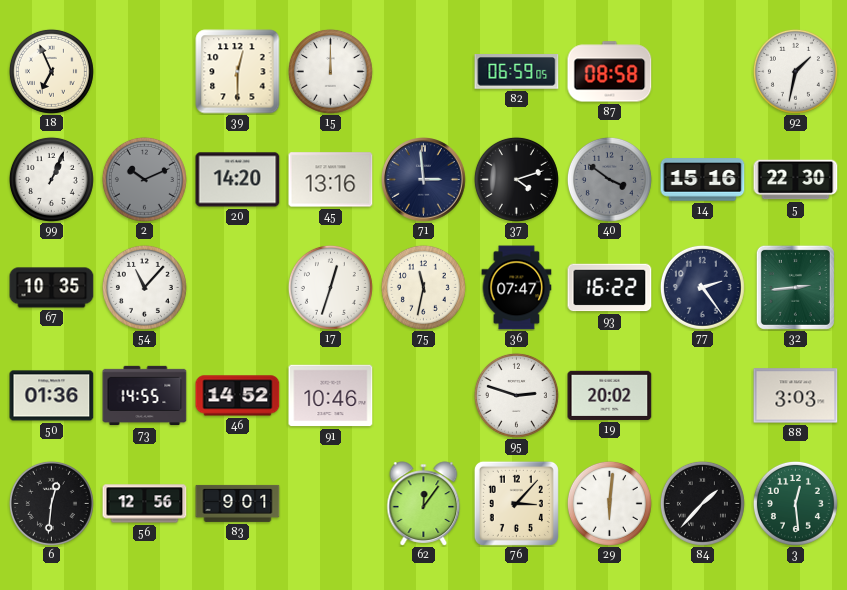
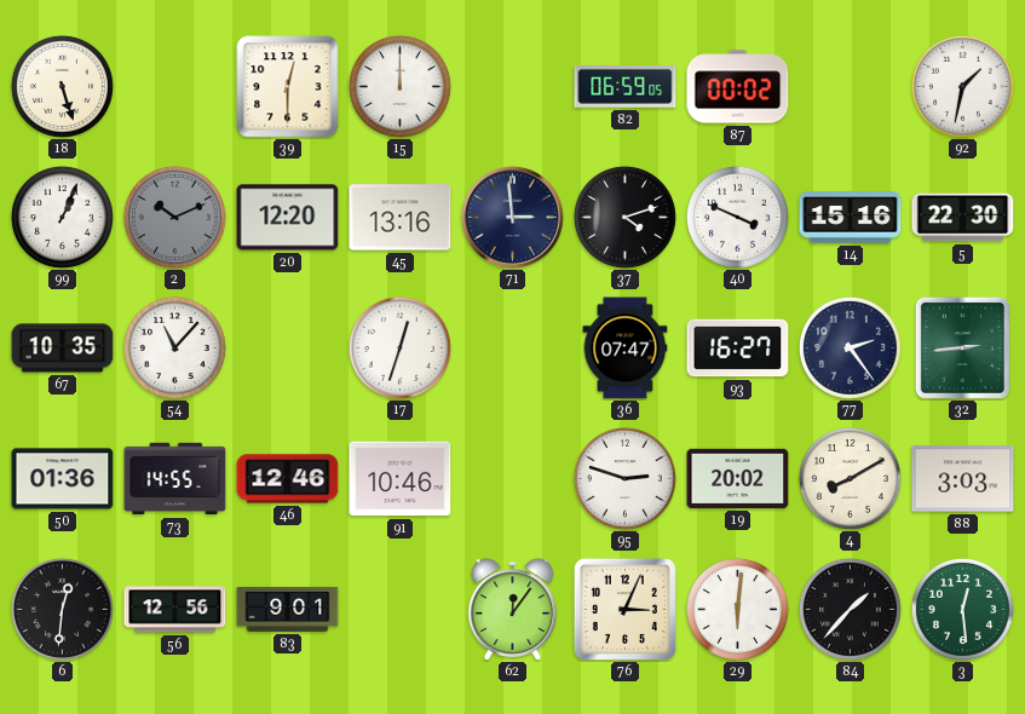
18: 6:56 -> 5:27 (62, 86)
87: 08:58 -> 00:02 (738, 87)
20: 14:20 -> 12:20 (288, 218)
40: 3:51 -> 3:49 (737, 217)
40 dial: grey -> white (737, 217)
75: 11:32 -> none (423, 287)
93: 16:22 -> 16:27 (738, 349)
46: 14:52 -> 12:46 (288, 479)
4: none -> 8:10 (850, 478)
76: 3:07 -> 3:04 (624, 609)
